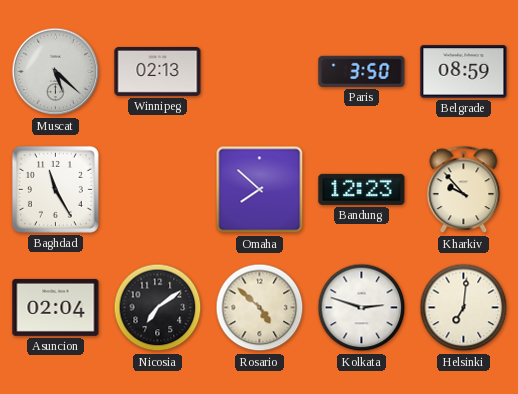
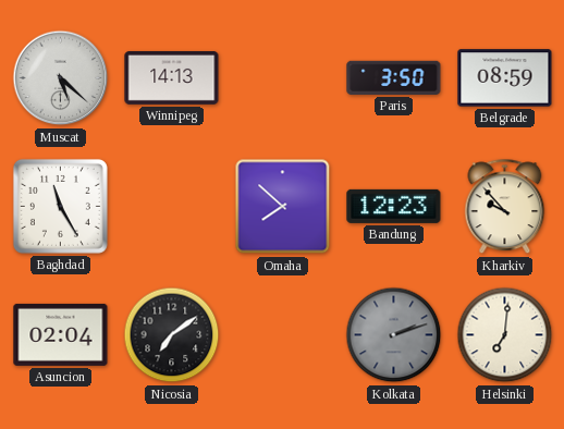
Winnipeg: 02:13 -> 14:13 (172, 77)
Rosario: 4:52 -> none (260, 308)
Kolkata: 2:48 -> 2:12 (394, 335)
Kolkata dial: white -> grey (394, 335)
